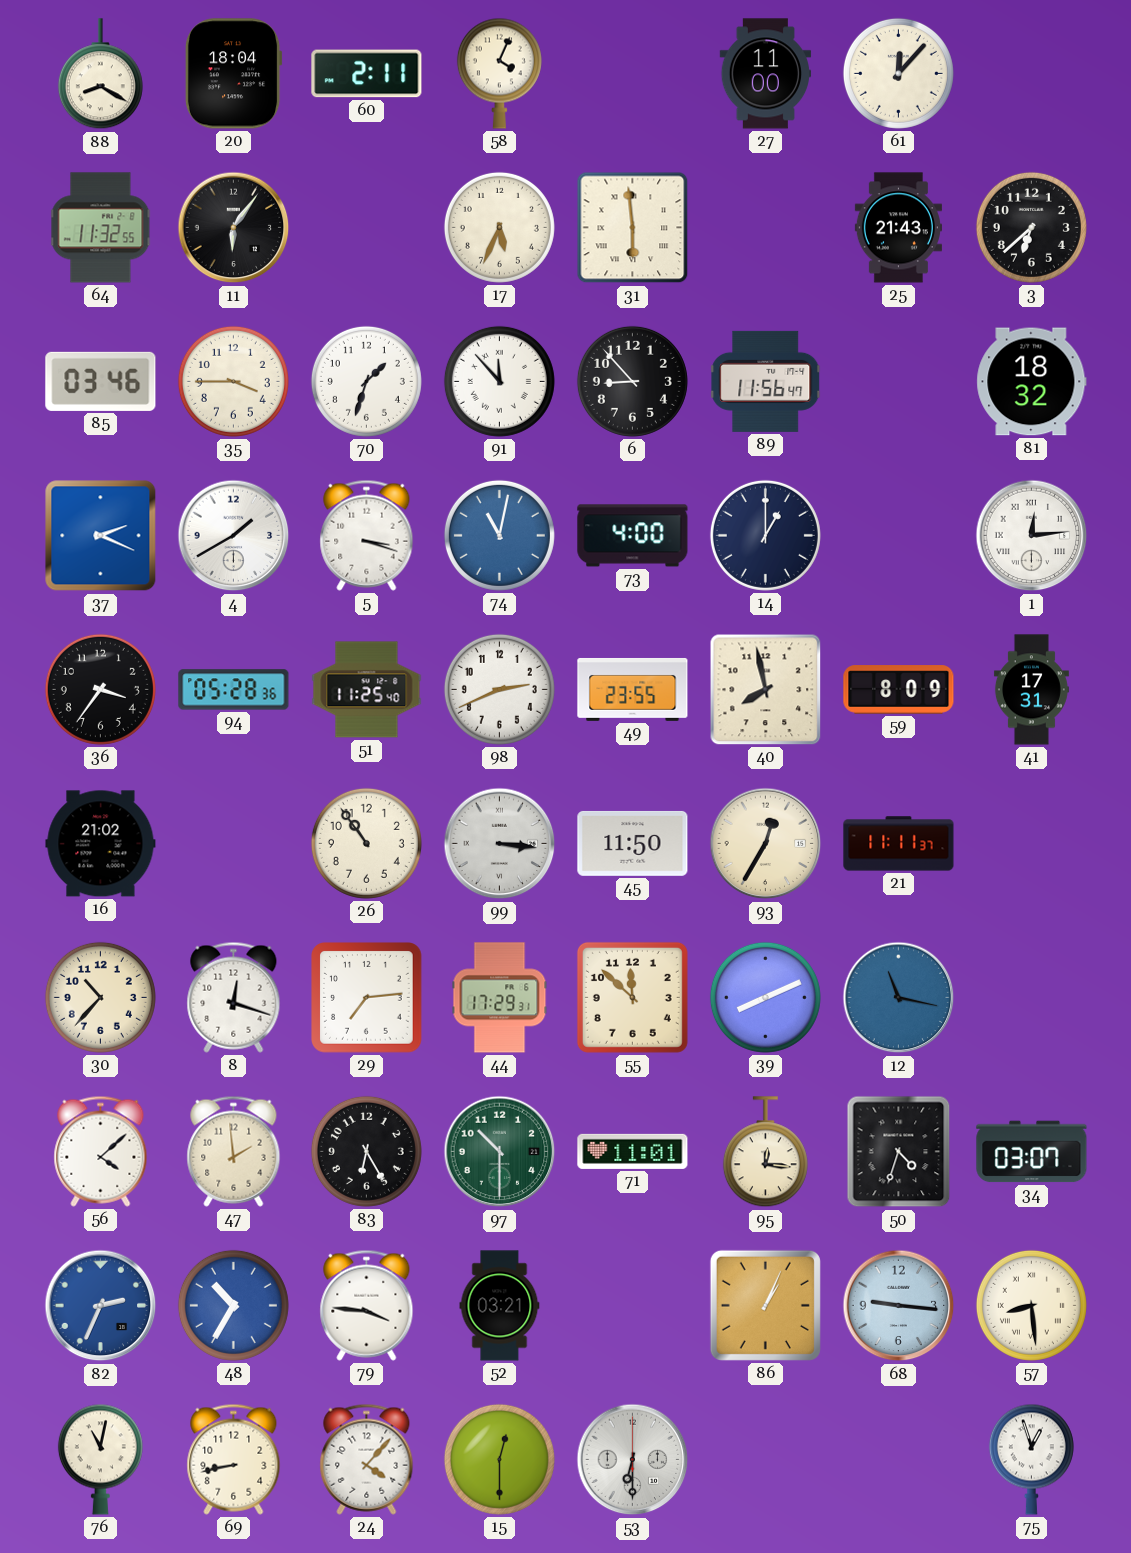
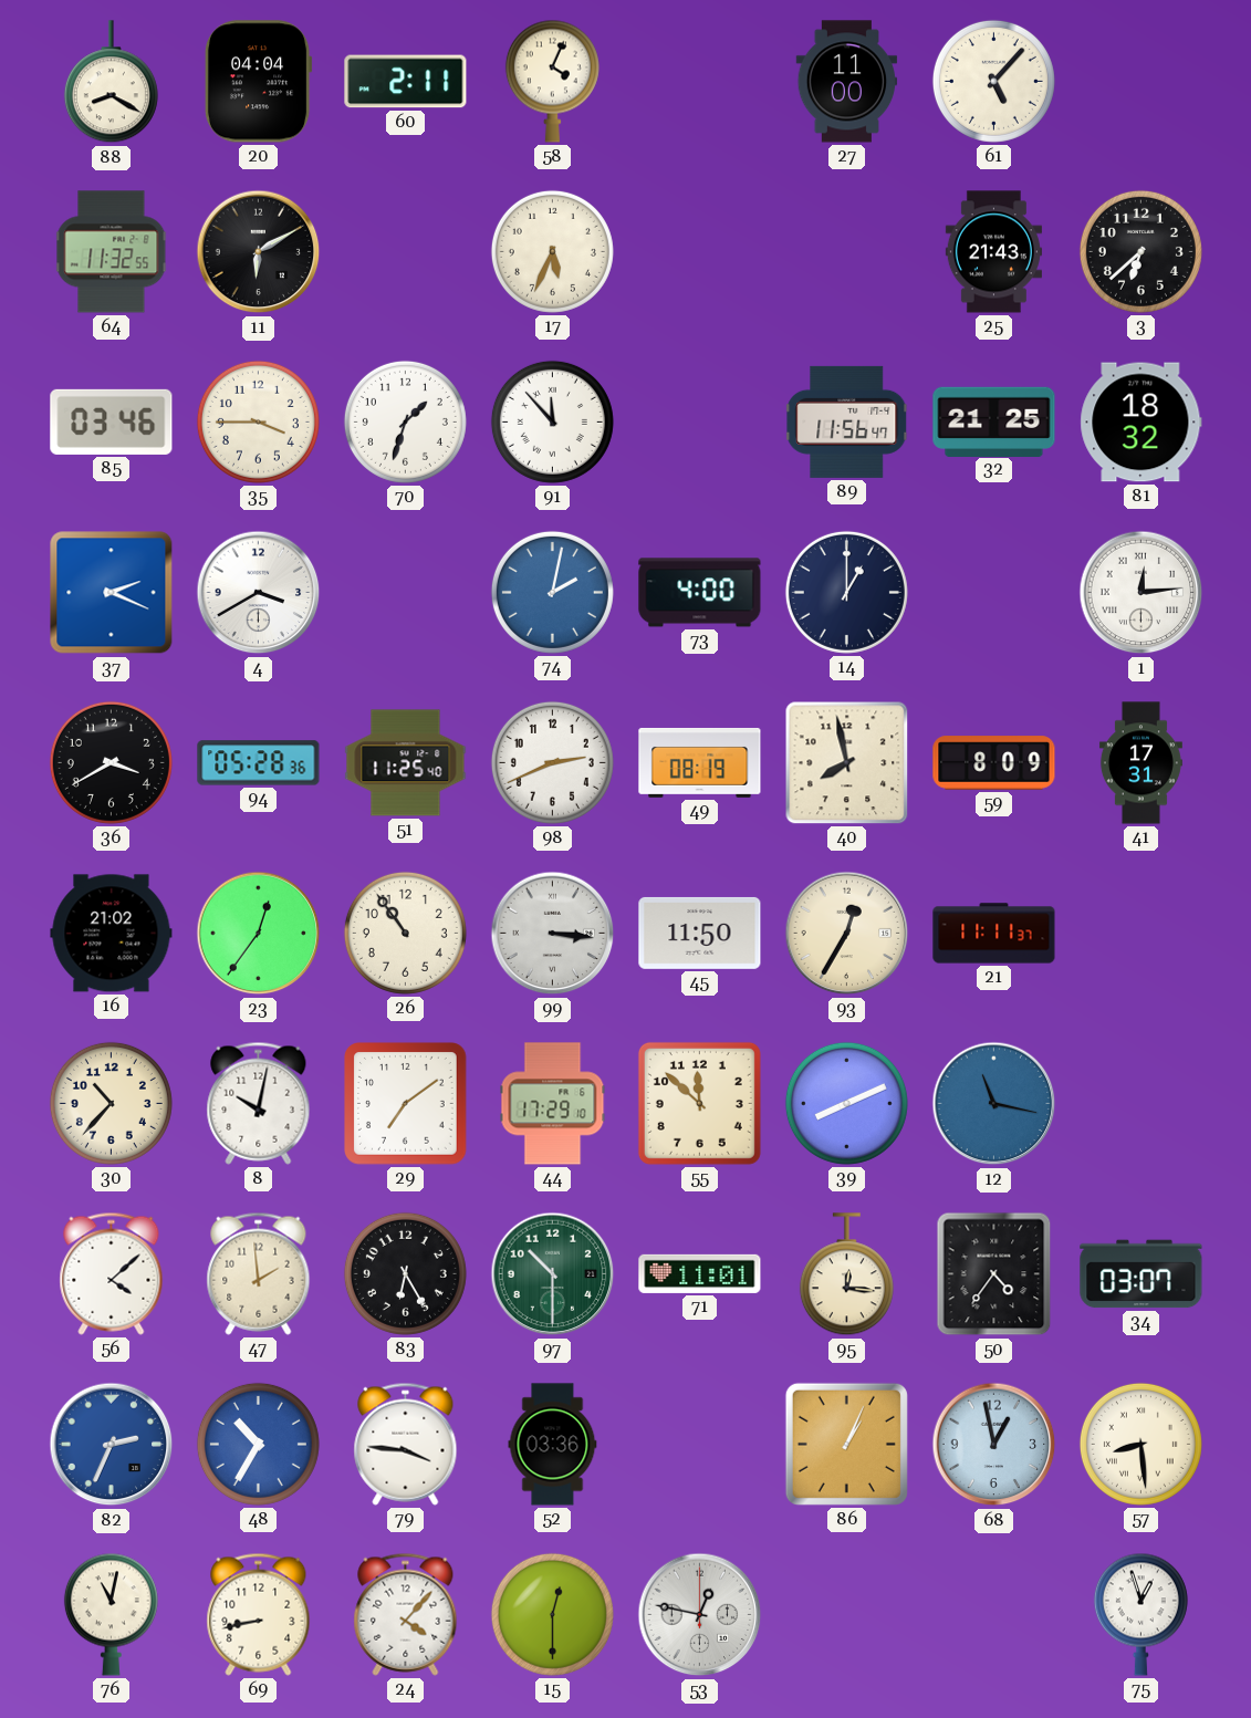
20: 18:04 -> 04:04 (258, 82)
61: 12:07 -> 5:07 (993, 81)
11: 6:06 -> 6:10 (259, 252)
31: 5:59 -> none (633, 228)
6: 8:53 -> none (632, 381)
32: none -> 21:25 (994, 421)
4: 1:40 -> 3:40 (259, 593)
5: 3:18 -> none (367, 535)
74: 11:02 -> 2:02 (552, 592)
36: 3:36 -> 3:40 (111, 762)
49: 23:55 -> 08:19 (700, 762)
23: none -> 12:36 (259, 934)
8: 12:18 -> 10:02 (259, 1103)
29: 7:14 -> 7:09 (406, 1104)
44: 17:29:31 -> 17:29:10 (553, 1104)
50: 4:33 -> 4:36 (994, 1274)
52: 03:21 -> 03:36 (553, 1445)
68: 9:16 -> 12:58 (994, 1445)
53: 6:30 -> 12:47 (700, 1615)
